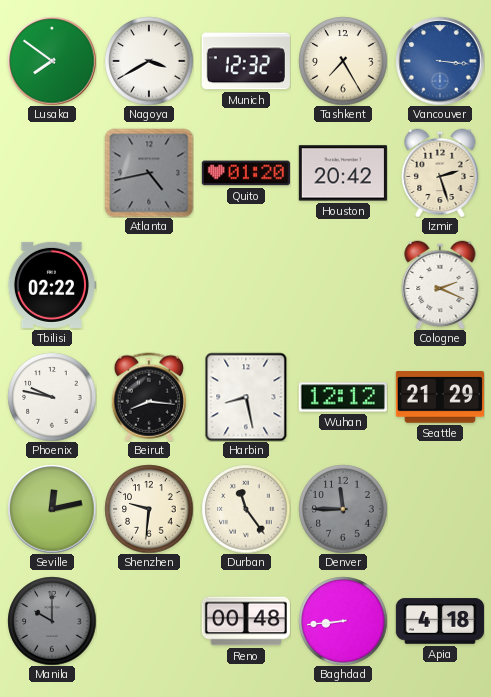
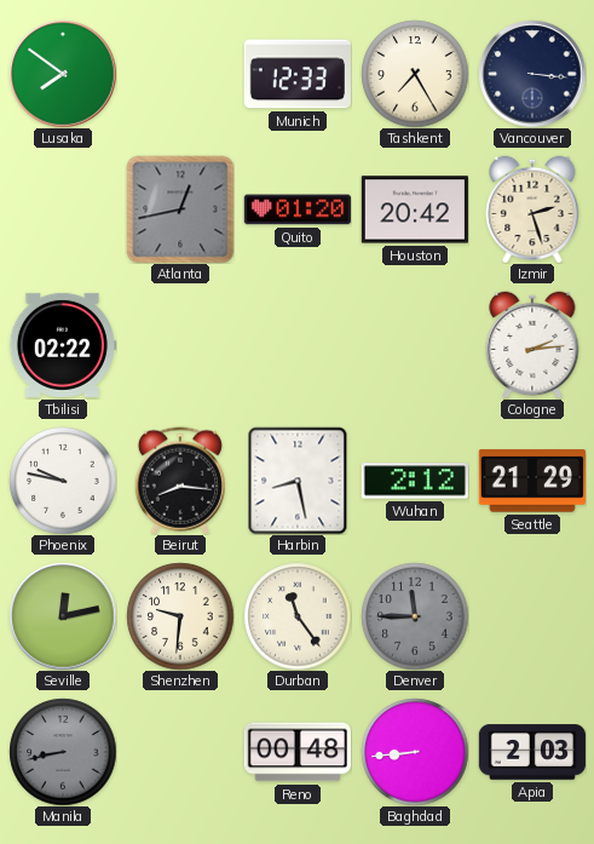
Nagoya: 3:40 -> none (149, 61)
Munich: 12:32 -> 12:33 (298, 74)
Vancouver dial: blue -> navy (532, 74)
Atlanta: 4:43 -> 12:43 (180, 209)
Cologne: 2:19 -> 2:14 (532, 345)
Wuhan: 12:12 -> 2:12 (415, 481)
Manila: 10:00 -> 8:43 (63, 752)
Apia: 4:18 -> 2:03 (531, 752)
